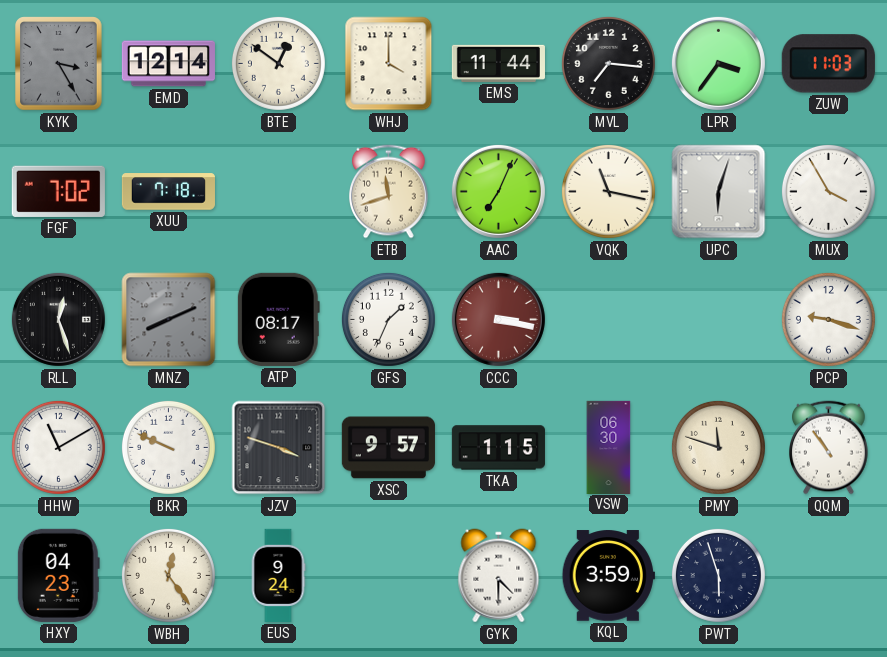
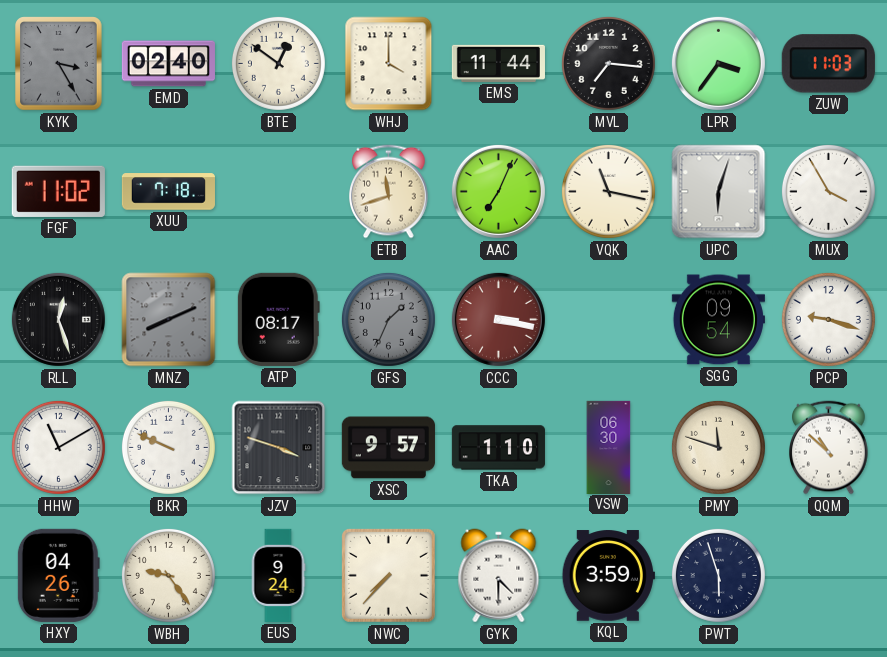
EMD: 12:14 -> 02:40 (168, 64)
FGF: 7:02 -> 11:02 (58, 191)
GFS dial: white -> grey (388, 319)
SGG: none -> 09:54 (718, 320)
TKA: 1:15 -> 1:10 (498, 448)
QQM: 10:54 -> 10:52 (829, 448)
HXY: 04:23 -> 04:26 (58, 575)
WBH: 12:24 -> 9:24 (168, 575)
NWC: none -> 7:37 (388, 575)
